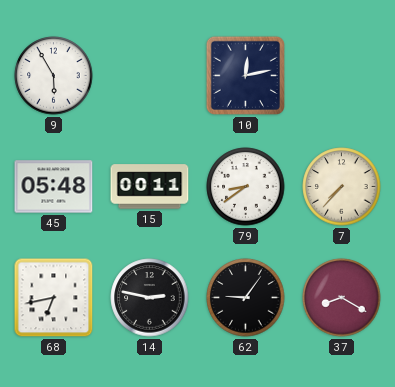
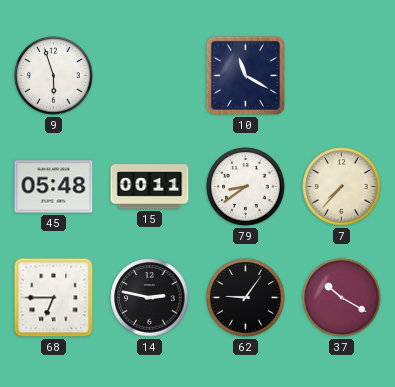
9: 5:55 -> 5:57 (54, 76)
10: 12:13 -> 11:20 (245, 75)
68: 6:43 -> 6:45 (54, 298)
37: 8:20 -> 10:20 (342, 298)
